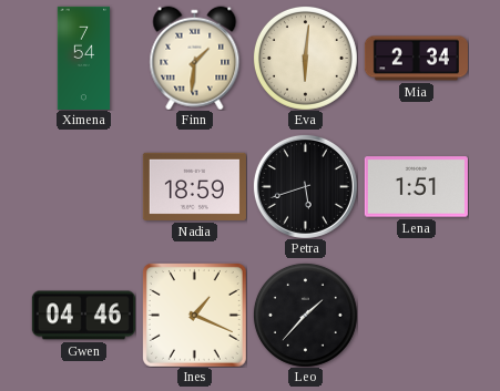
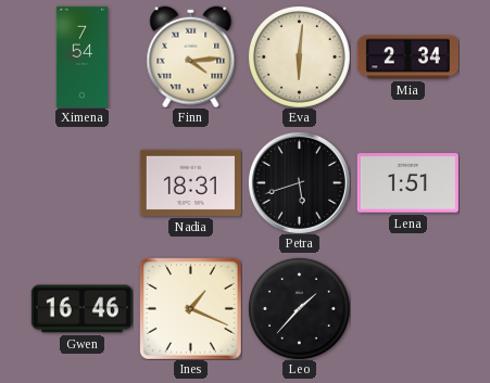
Finn: 1:31 -> 4:14 (191, 56)
Nadia: 18:59 -> 18:31 (190, 182)
Gwen: 04:46 -> 16:46 (81, 309)
